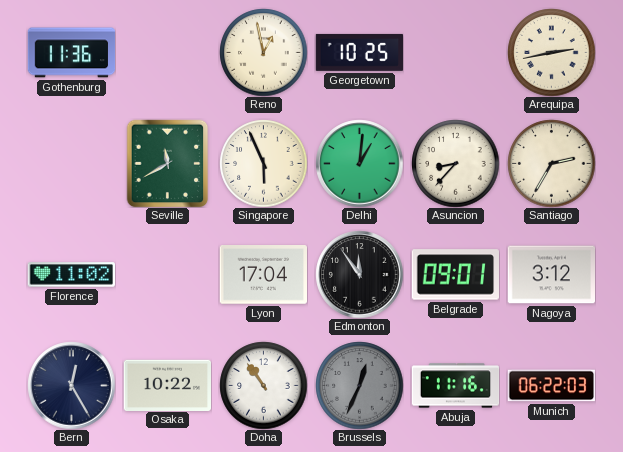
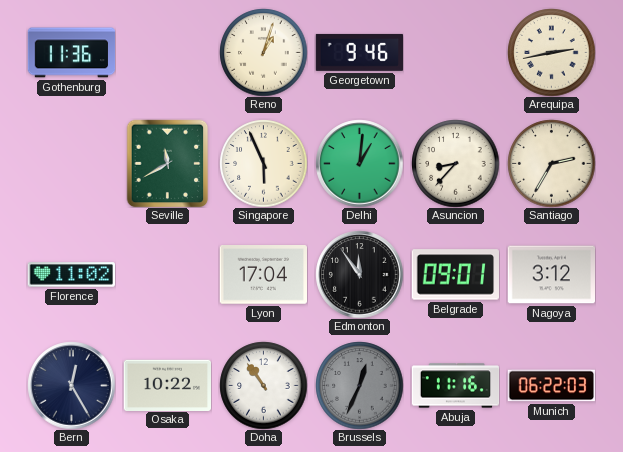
Reno: 12:58 -> 1:03 (263, 52)
Georgetown: 10:25 -> 9:46 (359, 52)
